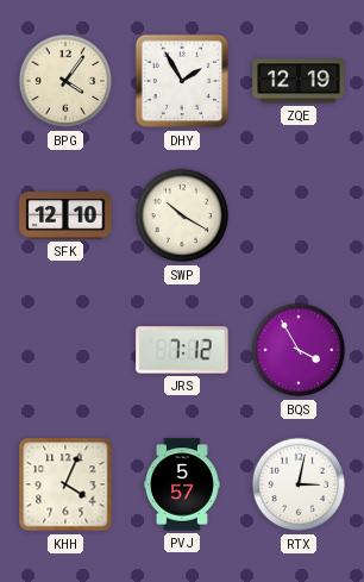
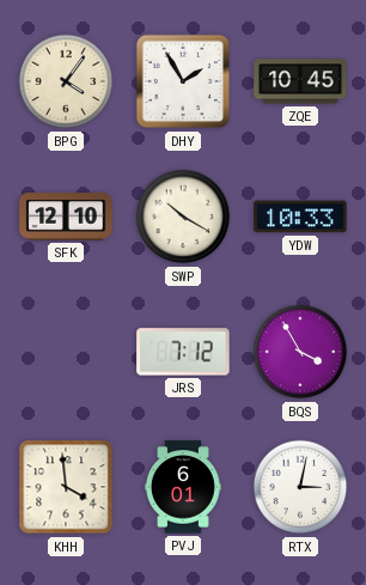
ZQE: 12:19 -> 10:45 (300, 81)
YDW: none -> 10:33 (300, 217)
KHH: 4:04 -> 3:59 (66, 487)
PVJ: 5:57 -> 6:01 (184, 487)
